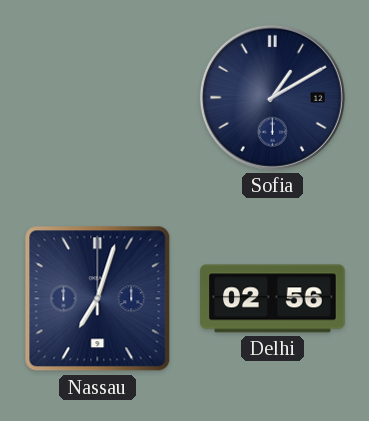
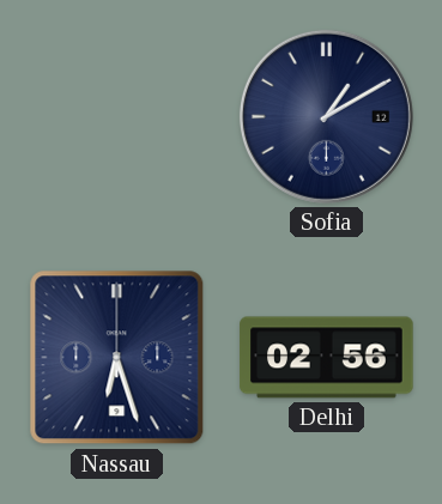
Nassau: 7:03 -> 6:27 (117, 358)
